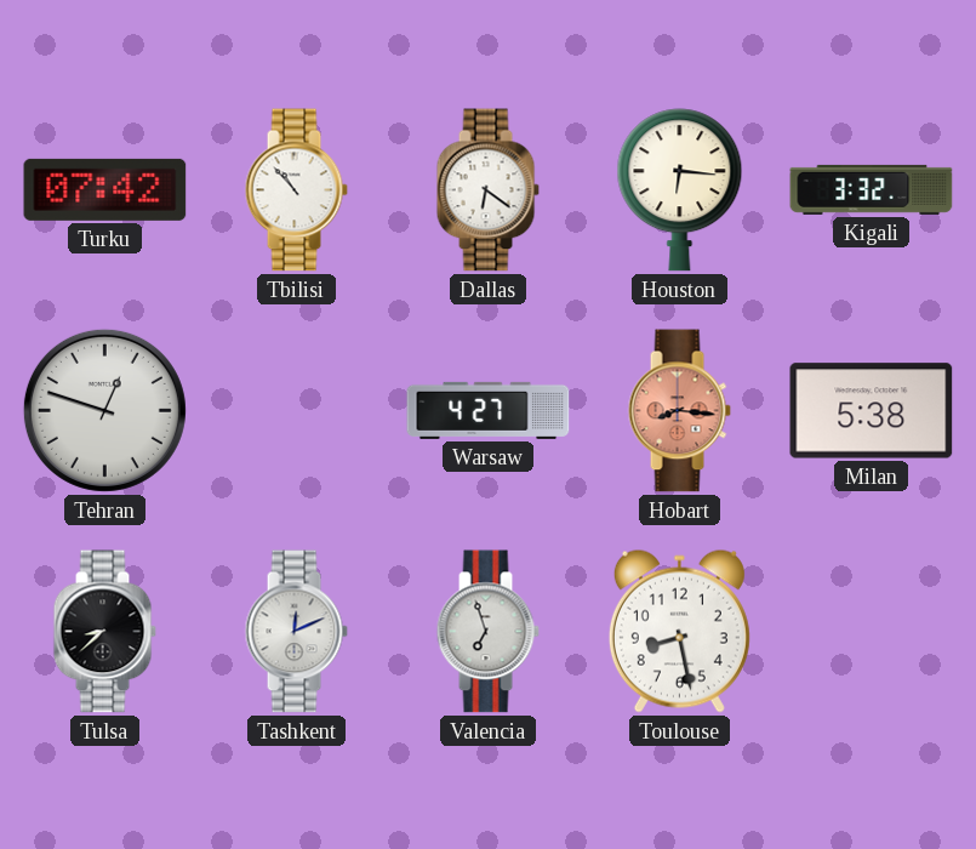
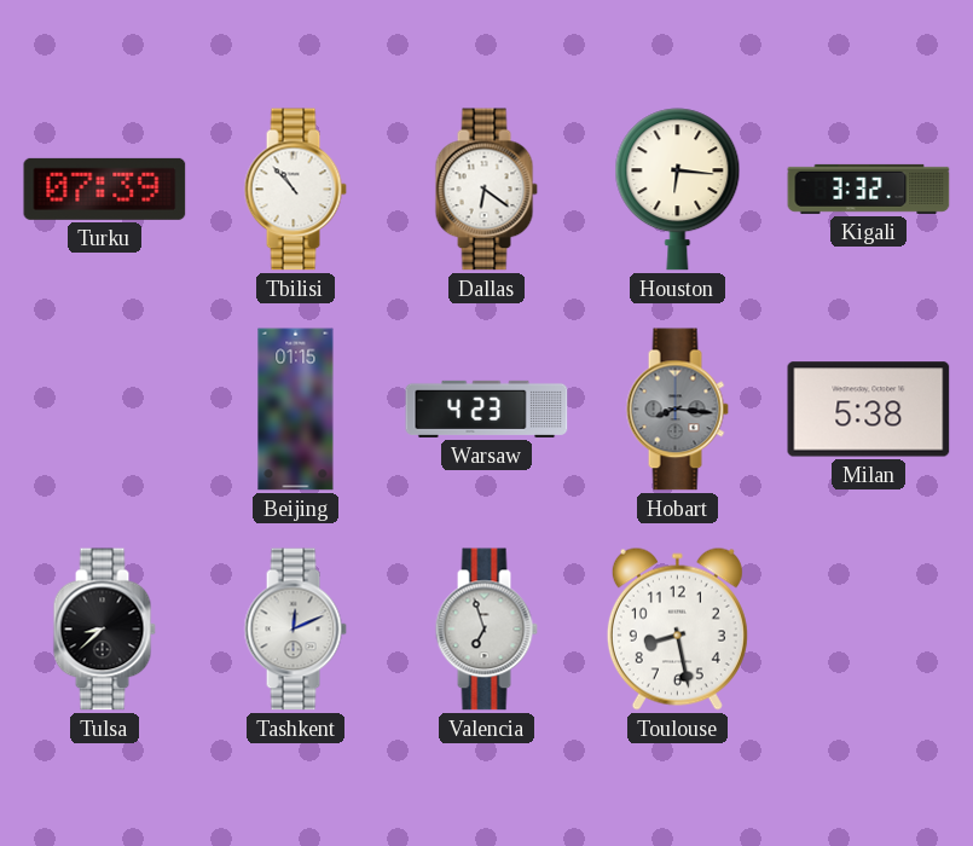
Turku: 07:42 -> 07:39 (105, 189)
Tehran: 12:48 -> none (104, 410)
Beijing: none -> 01:15 (296, 410)
Warsaw: 4:27 -> 4:23 (487, 408)
Hobart dial: salmon -> grey (677, 410)
